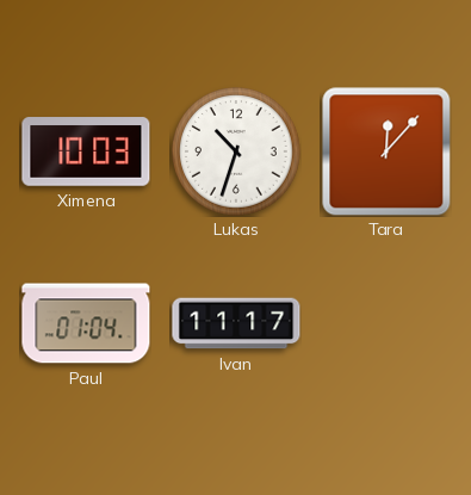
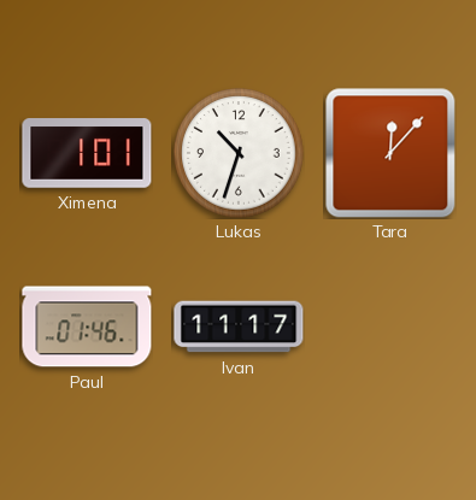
Ximena: 10:03 -> 1:01 (87, 153)
Paul: 01:04 -> 01:46 (87, 327)
